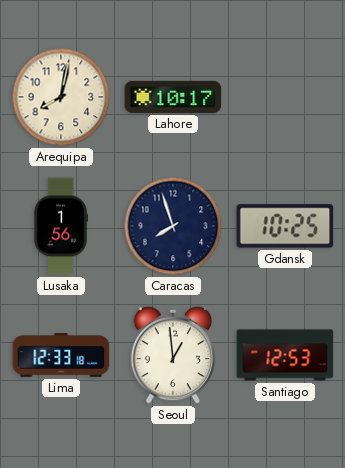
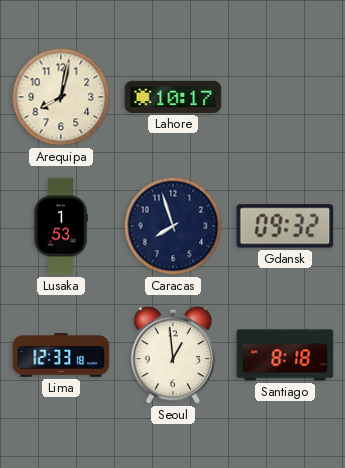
Lusaka: 1:56 -> 1:53 (61, 226)
Gdansk: 10:25 -> 09:32 (285, 226)
Santiago: 12:53 -> 8:18 (285, 355)
